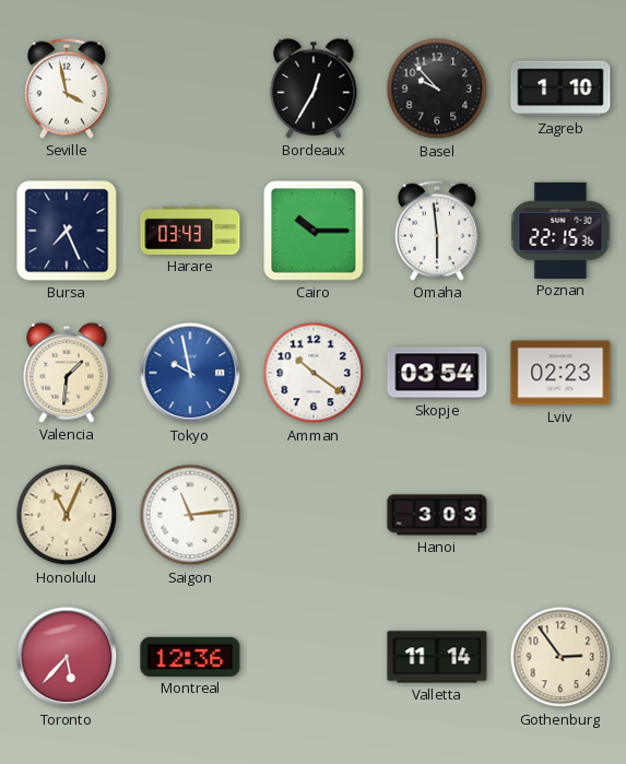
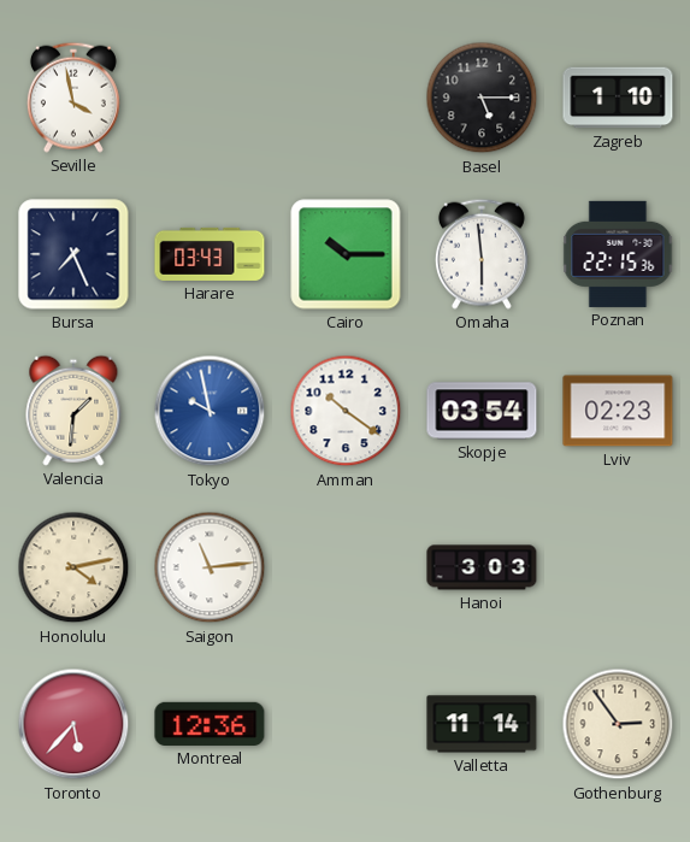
Bordeaux: 12:35 -> none (314, 89)
Basel: 9:53 -> 5:15 (482, 98)
Honolulu: 11:04 -> 4:13 (73, 567)
